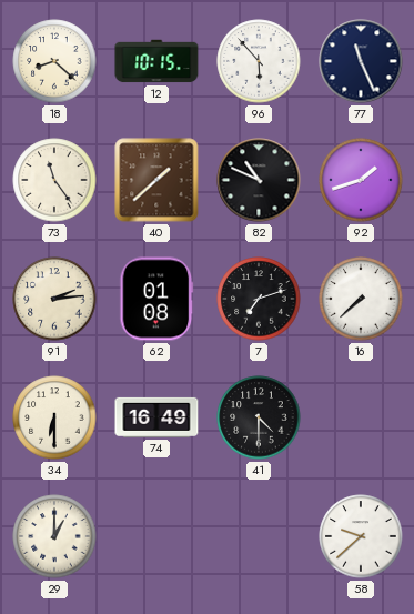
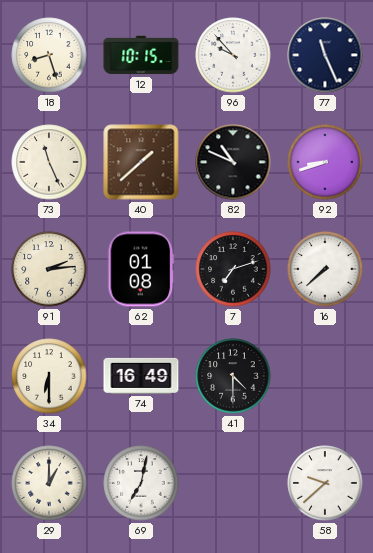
18: 8:22 -> 8:27 (49, 55)
96: 5:53 -> 9:53 (233, 55)
73: 11:24 -> 11:26 (49, 162)
92: 1:42 -> 8:42 (325, 162)
69: none -> 7:02 (141, 483)
